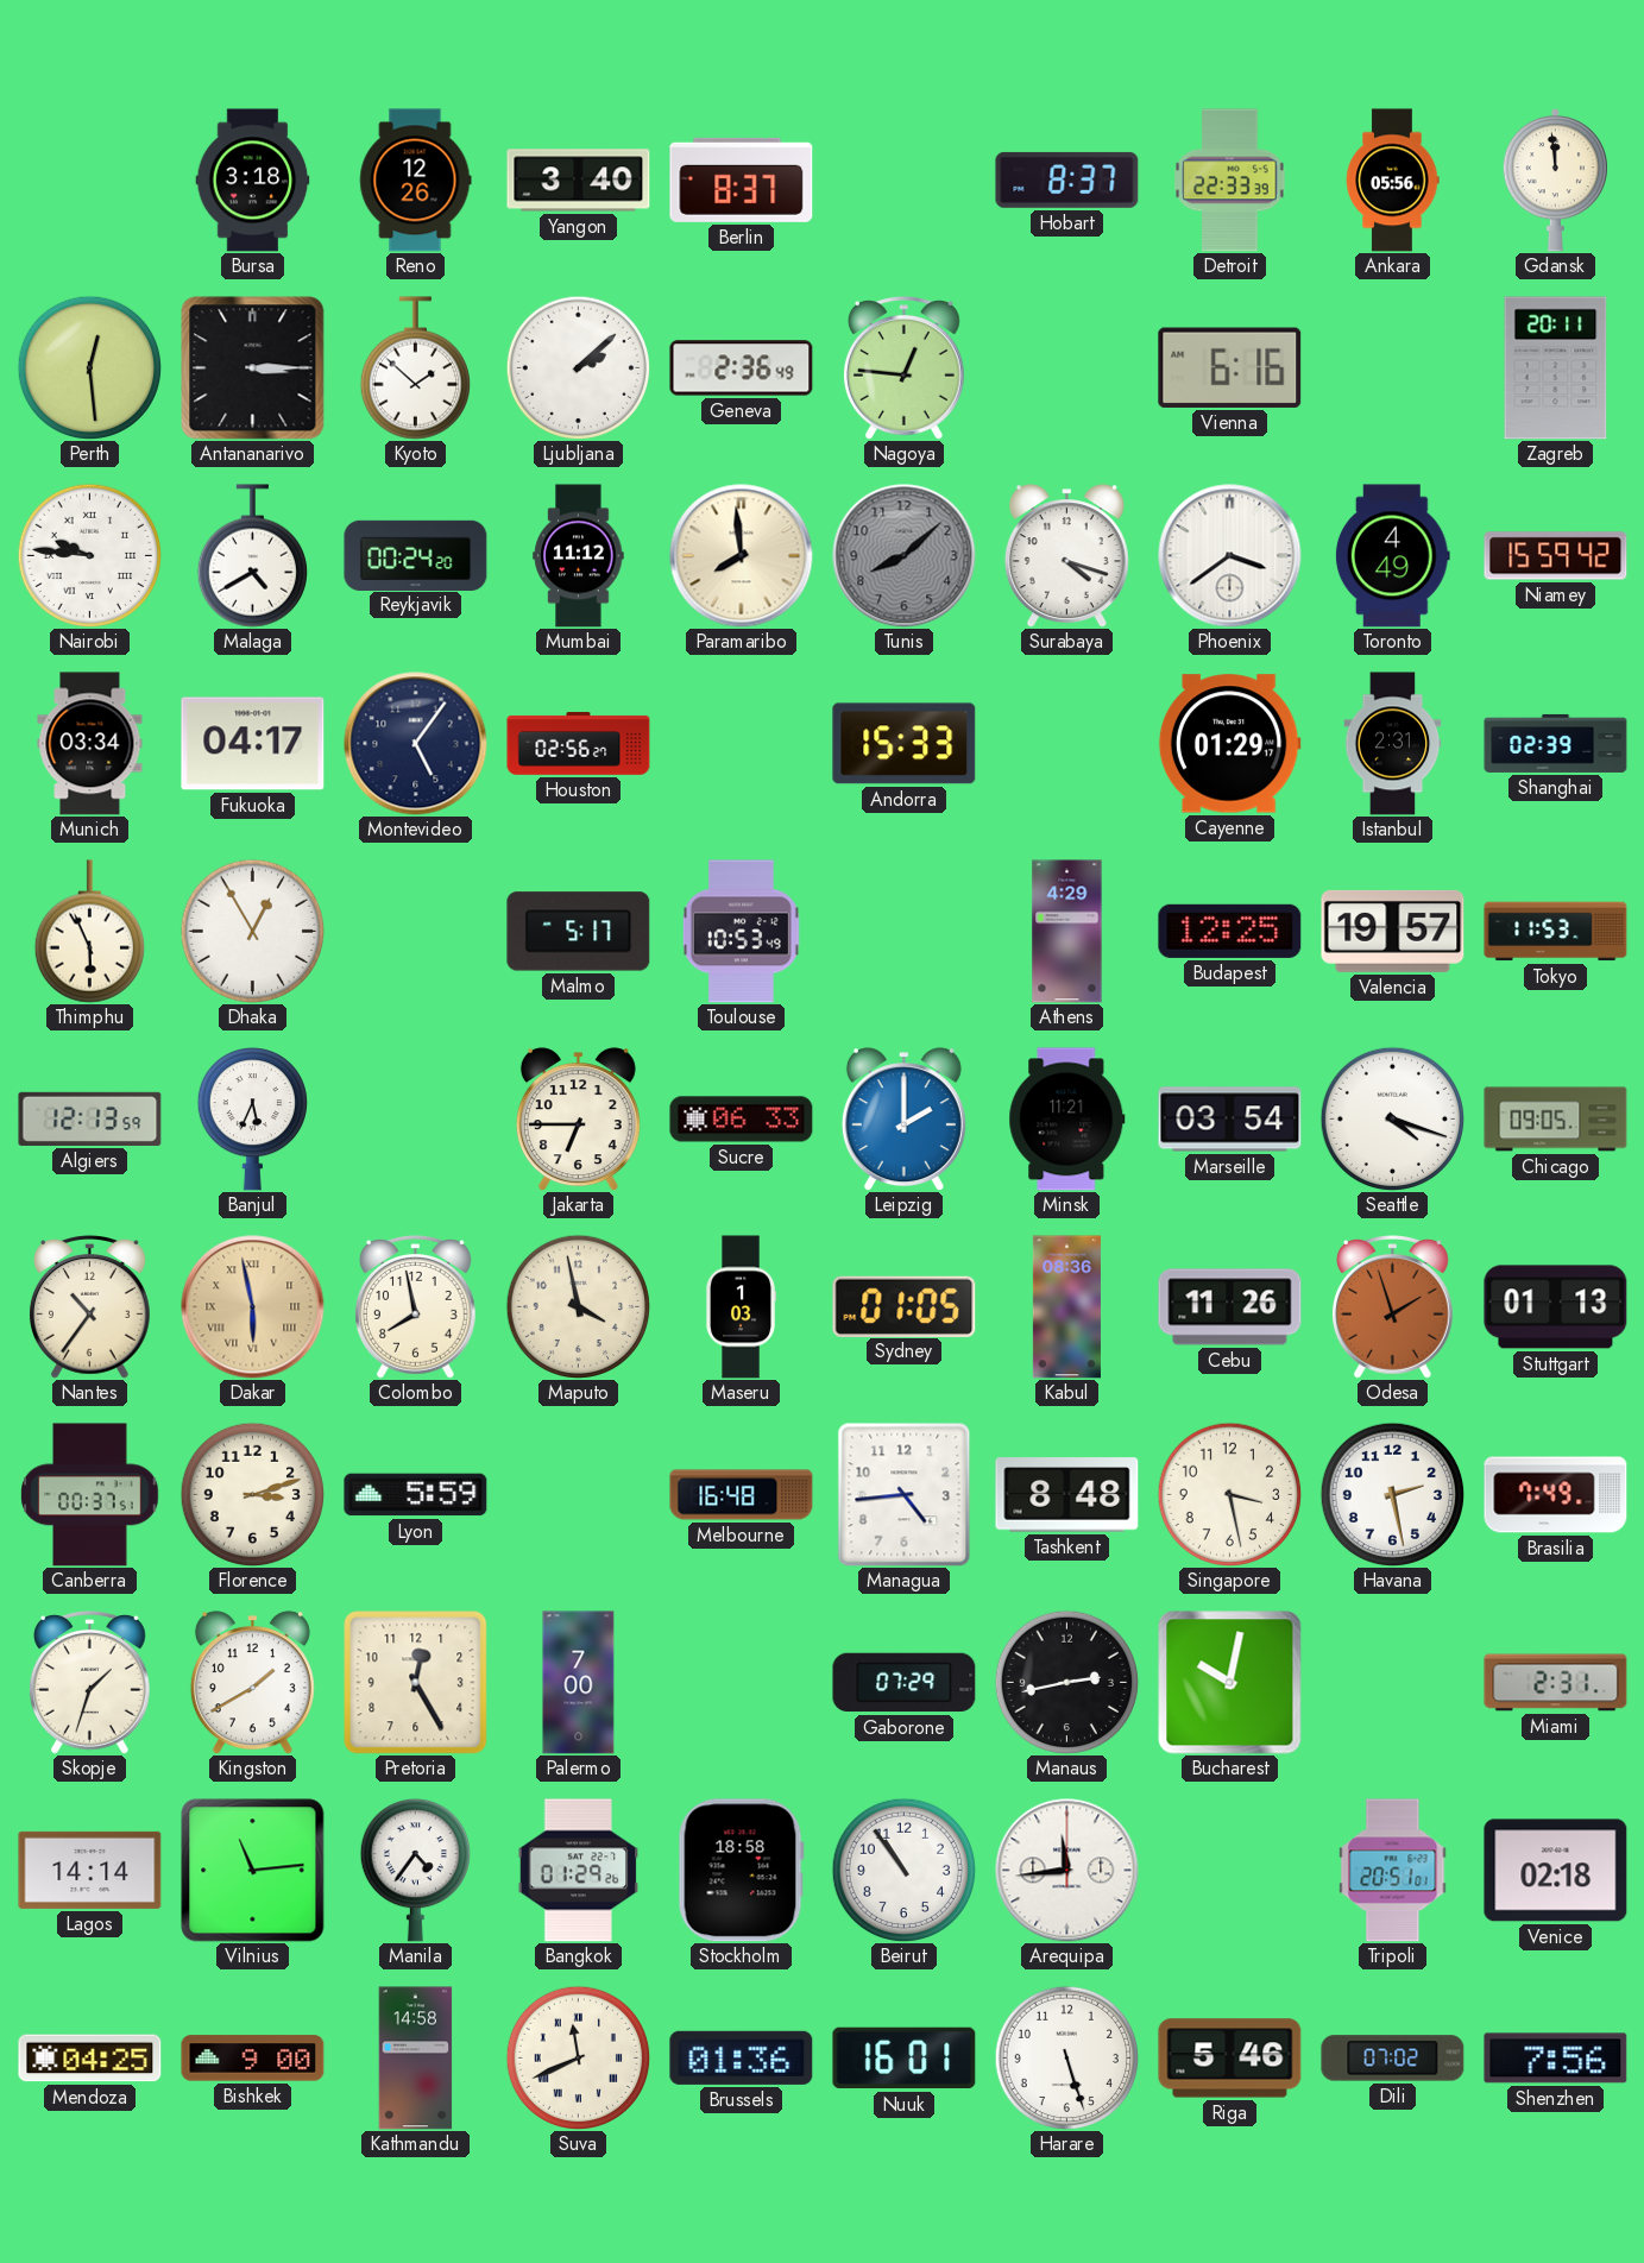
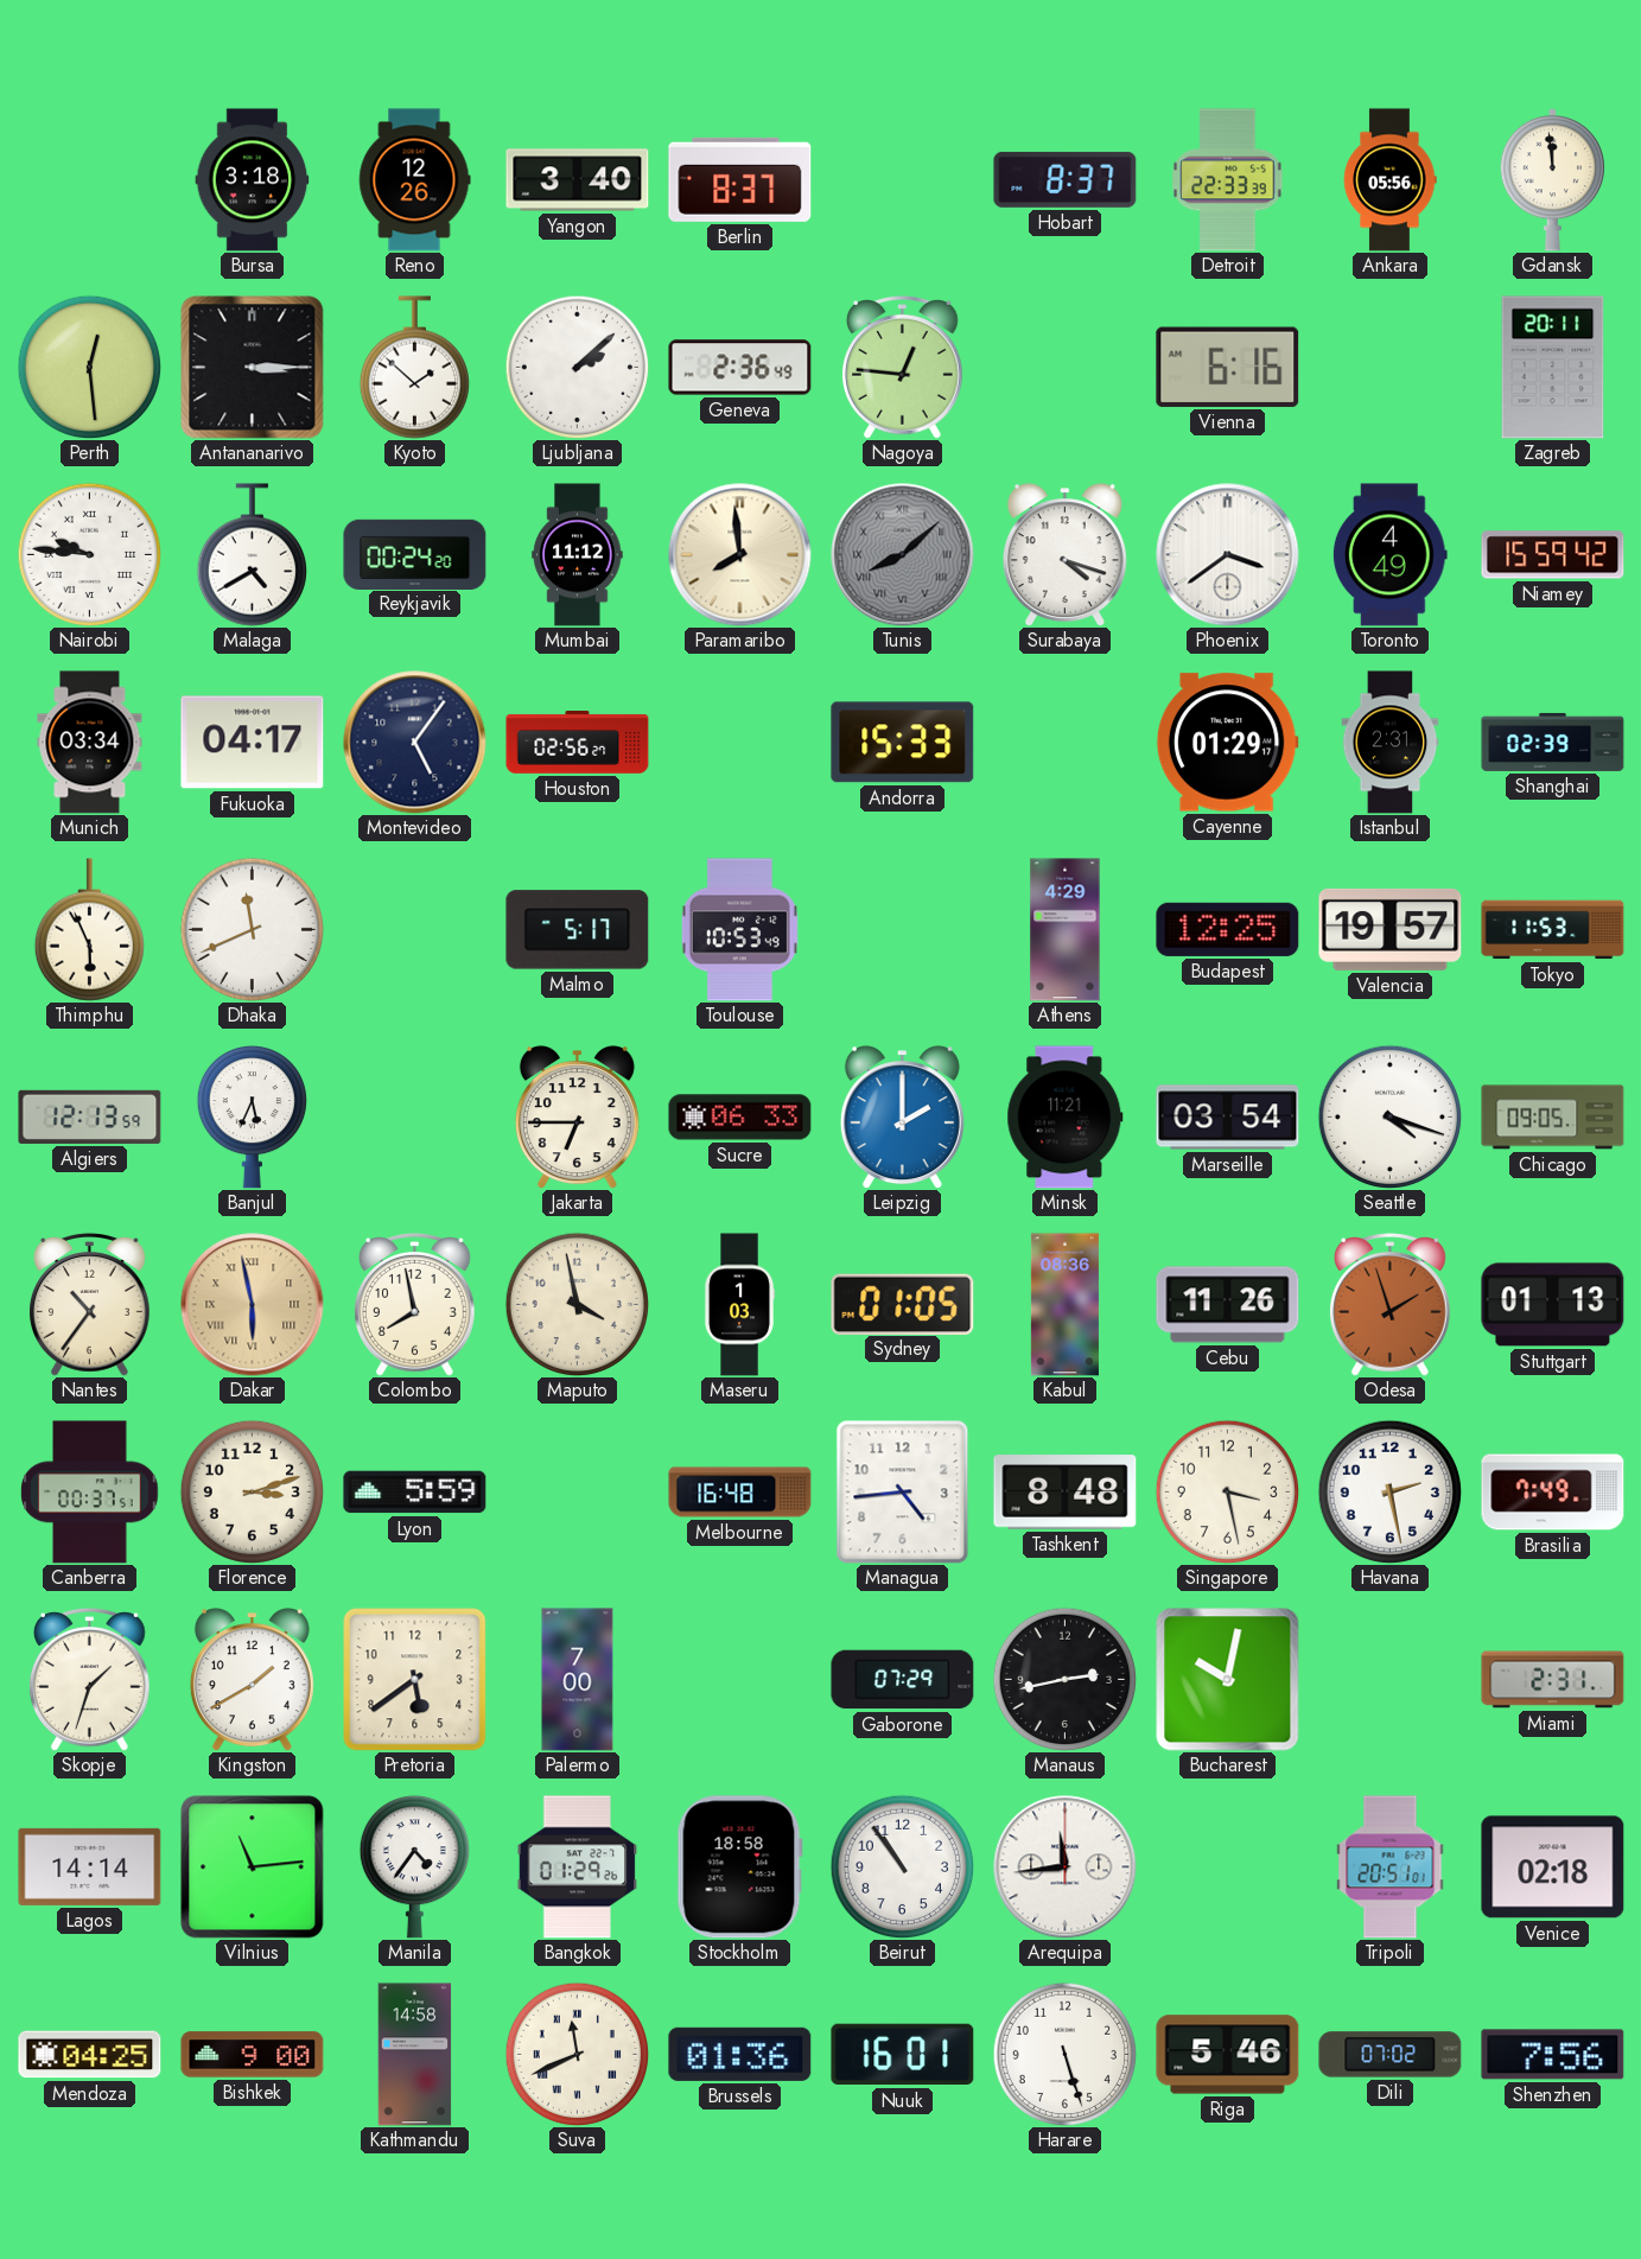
Tunis numerals: Arabic -> Roman (903, 555)
Dhaka: 12:55 -> 11:41 (252, 929)
Pretoria: 12:25 -> 5:39 (415, 1680)
